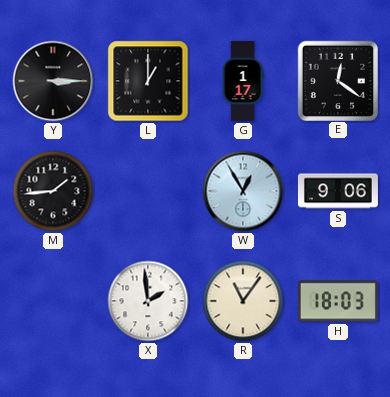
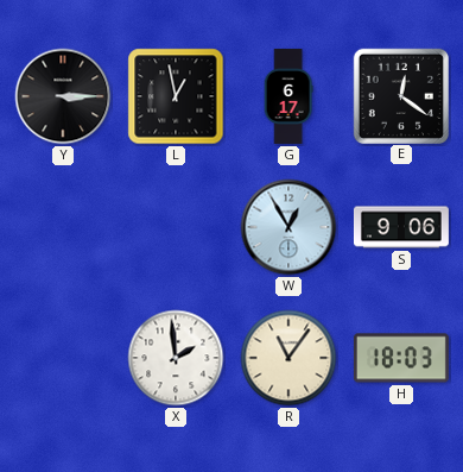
L: 1:00 -> 12:58 (176, 96)
G: 1:17 -> 6:17 (288, 96)
M: 1:44 -> none (53, 191)
